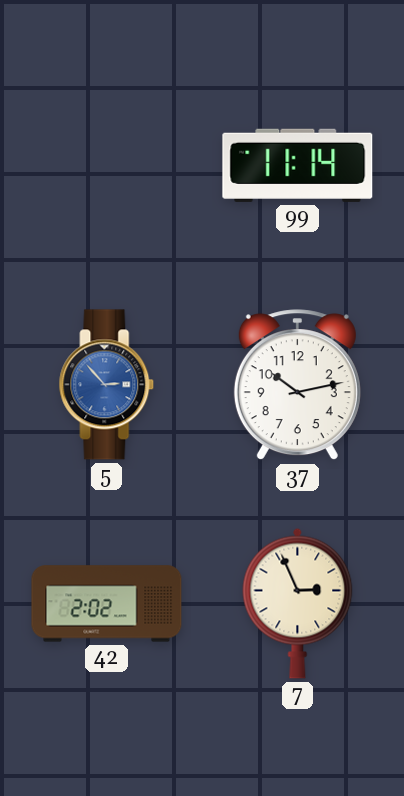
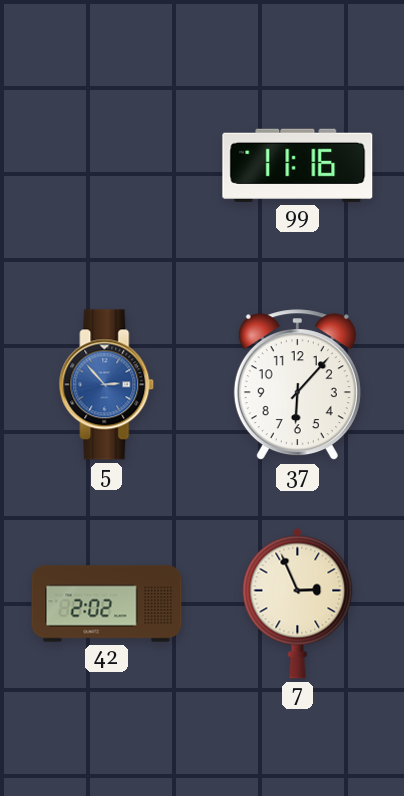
99: 11:14 -> 11:16 (298, 165)
37: 10:13 -> 6:07 (297, 385)
